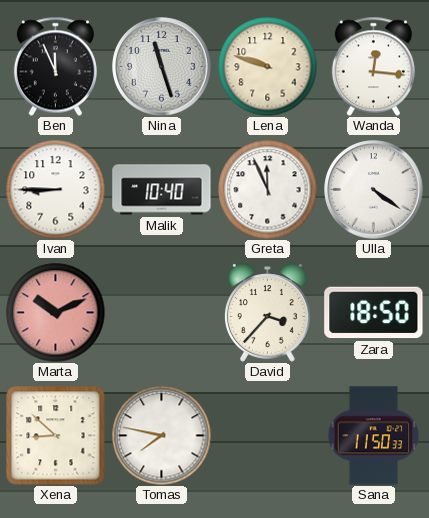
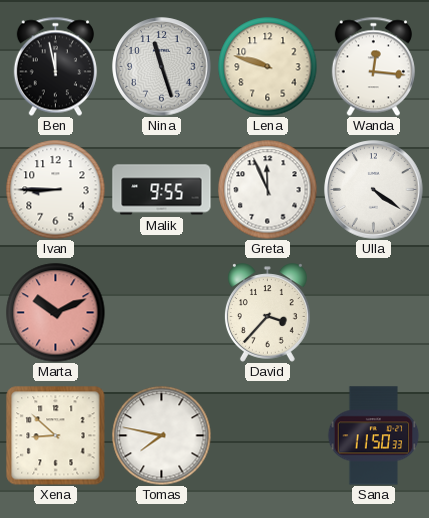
Ben: 11:56 -> 11:58 (55, 66)
Malik: 10:40 -> 9:55 (162, 190)
Zara: 18:50 -> none (374, 313)
